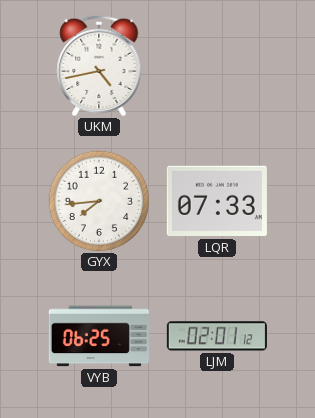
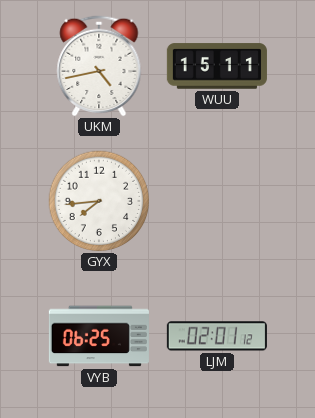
WUU: none -> 15:11 (217, 66)
LQR: 07:33 -> none (217, 201)
